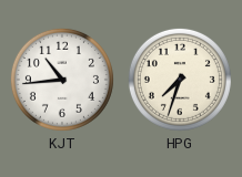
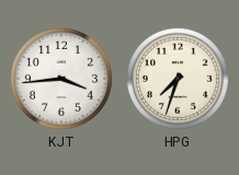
KJT: 10:44 -> 3:44 (61, 79)
